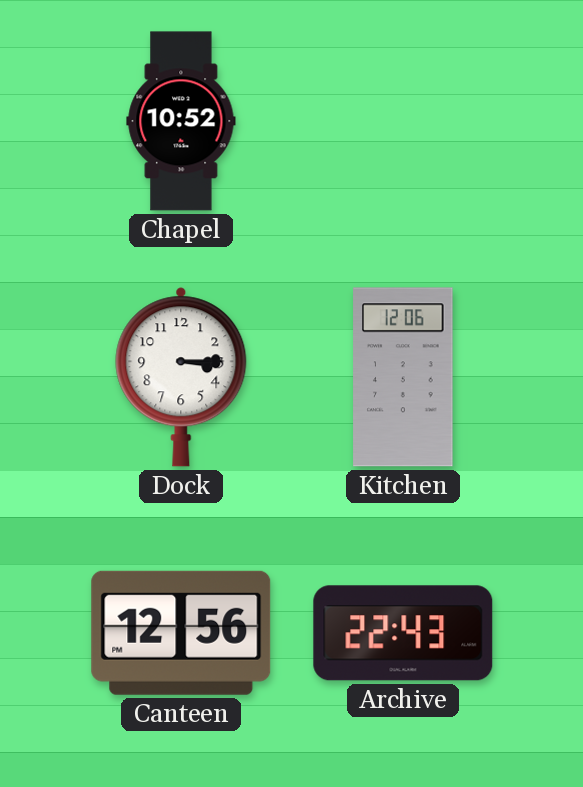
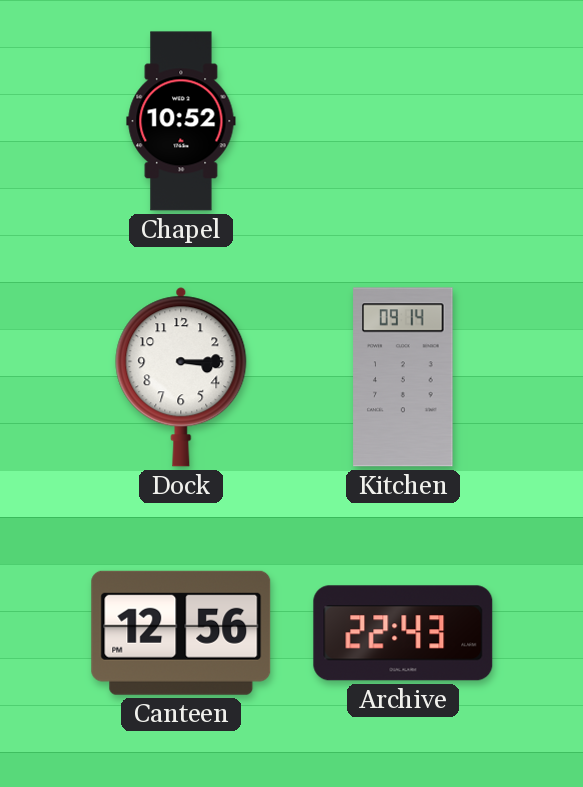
Kitchen: 12:06 -> 09:14 (403, 377)
